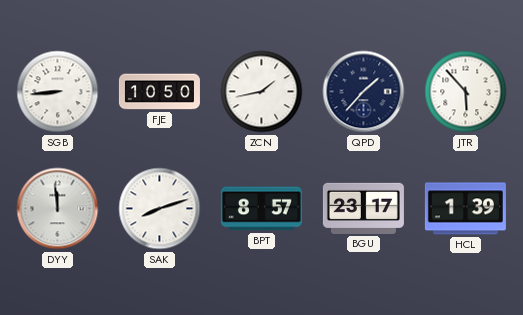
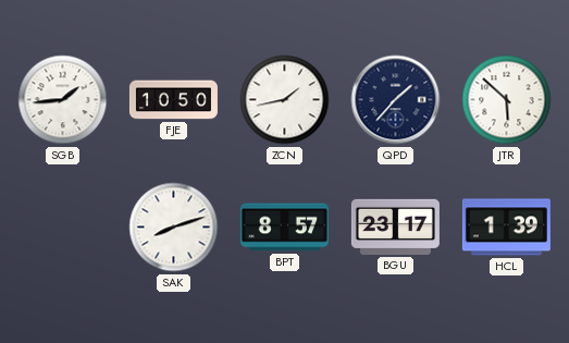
SGB: 8:44 -> 1:44 (63, 100)
JTR: 5:53 -> 5:52 (507, 100)
DYY: 11:59 -> none (58, 209)
